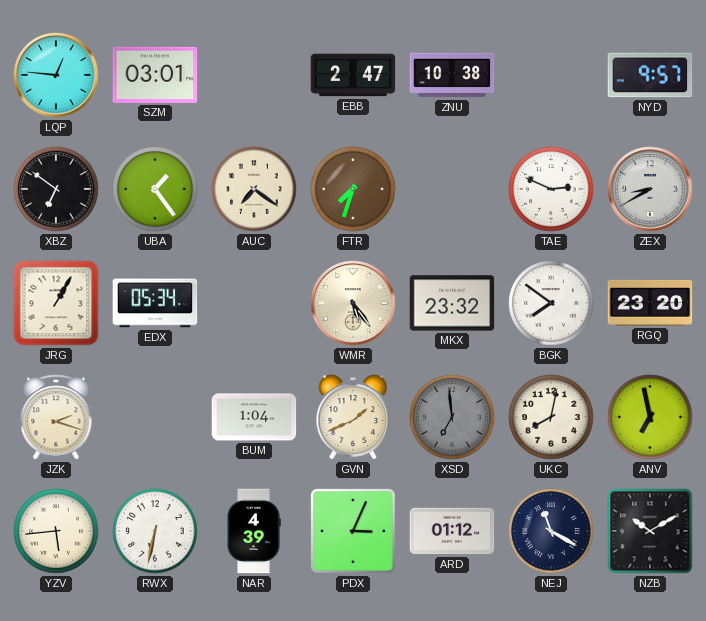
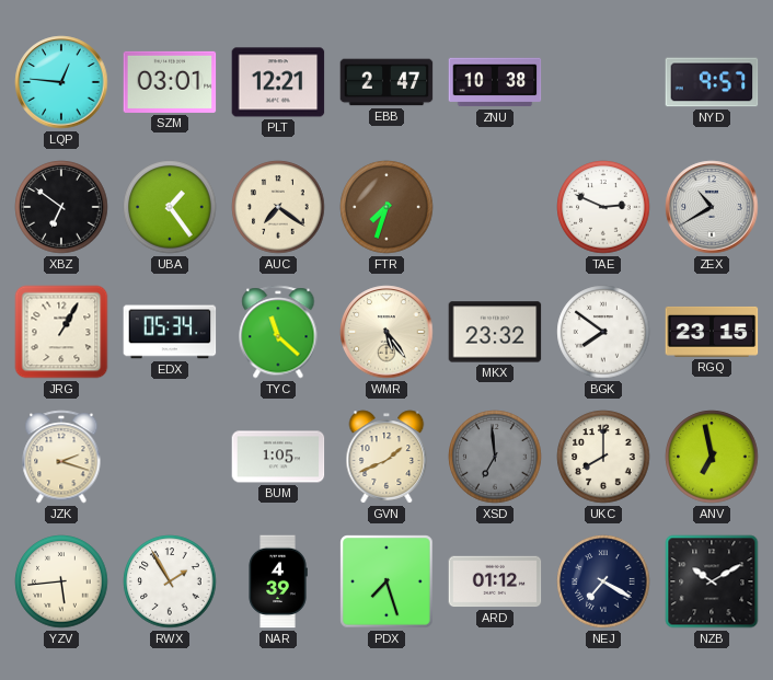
PLT: none -> 12:21 (278, 82)
ZEX: 8:40 -> 10:40 (712, 207)
TYC: none -> 11:22 (278, 332)
RGQ: 23:20 -> 23:15 (712, 332)
BUM: 1:04 -> 1:05 (278, 457)
UKC: 8:02 -> 8:00 (603, 457)
RWX: 6:32 -> 1:55 (170, 581)
PDX: 3:04 -> 7:27 (386, 581)
NEJ: 11:20 -> 7:20 (603, 581)
